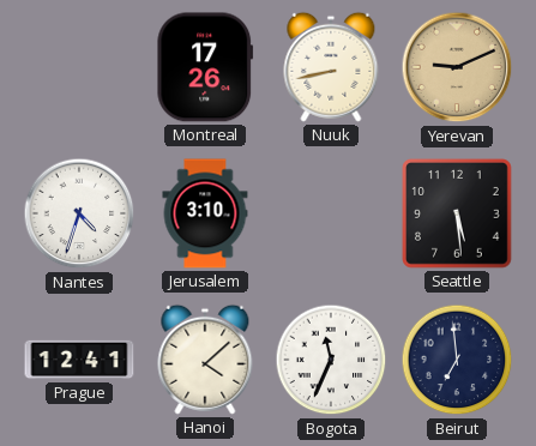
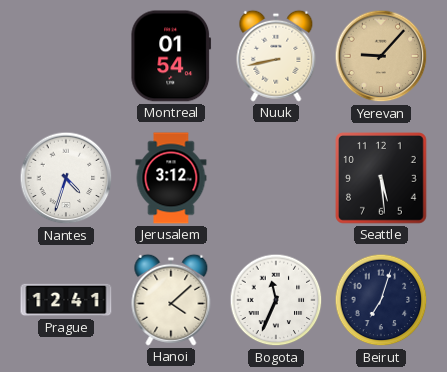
Montreal: 17:26 -> 01:54 (171, 56)
Yerevan: 9:11 -> 9:07 (381, 56)
Jerusalem: 3:10 -> 3:12 (171, 178)
Beirut: 6:59 -> 7:03 (381, 300)
